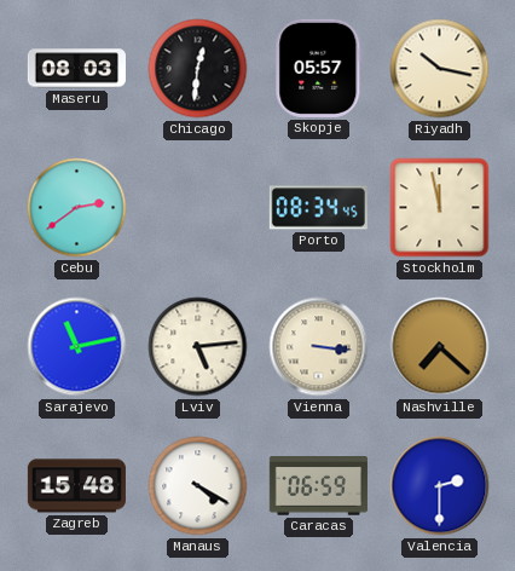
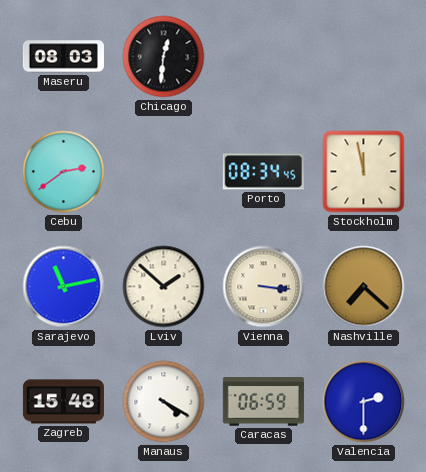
Skopje: 05:57 -> none (319, 68)
Riyadh: 10:17 -> none (440, 69)
Lviv: 5:14 -> 1:52 (164, 287)
